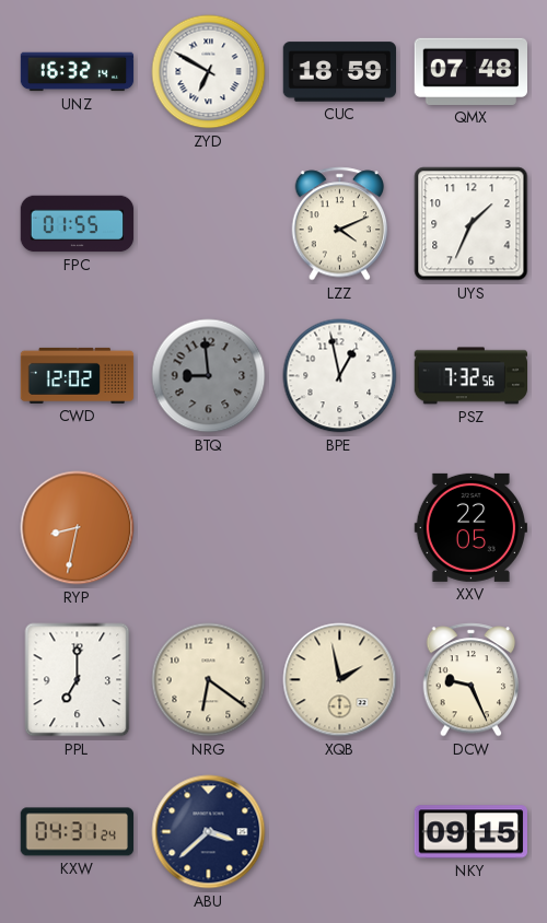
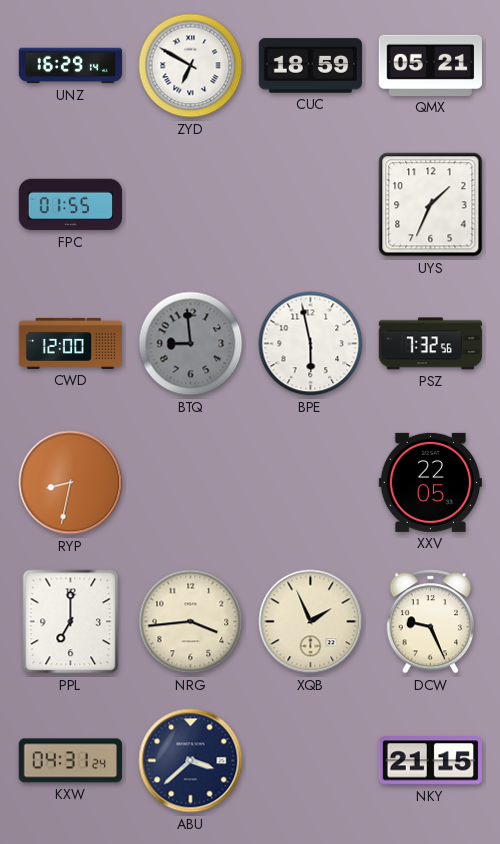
UNZ: 16:32 -> 16:29 (71, 66)
QMX: 07:48 -> 05:21 (430, 65)
LZZ: 4:11 -> none (340, 224)
CWD: 12:02 -> 12:00 (71, 343)
BPE: 12:58 -> 5:58 (311, 344)
NRG: 6:21 -> 3:44 (191, 622)
XQB: 1:58 -> 1:56 (311, 622)
NKY: 09:15 -> 21:15 (430, 761)
